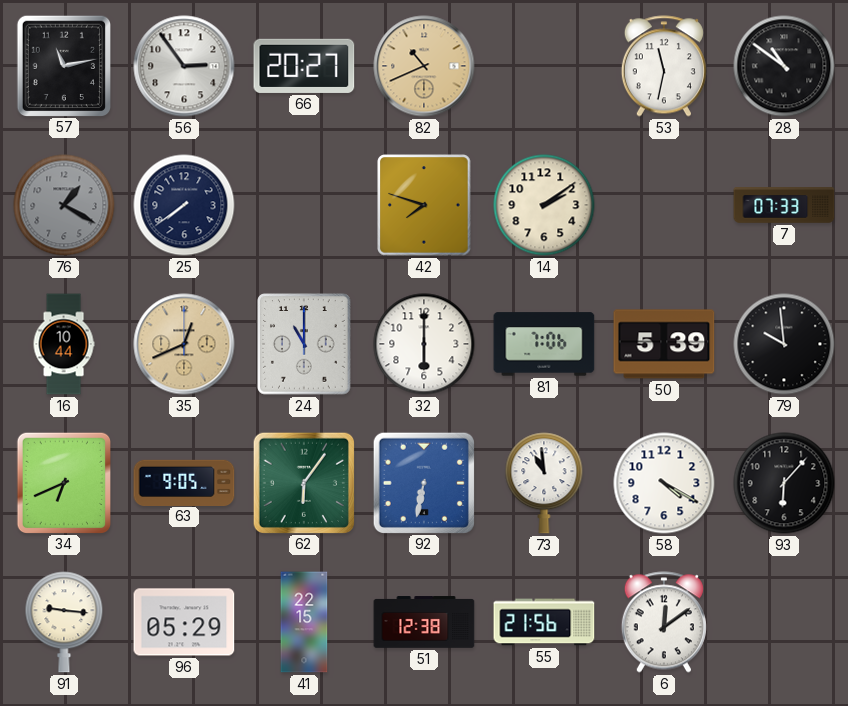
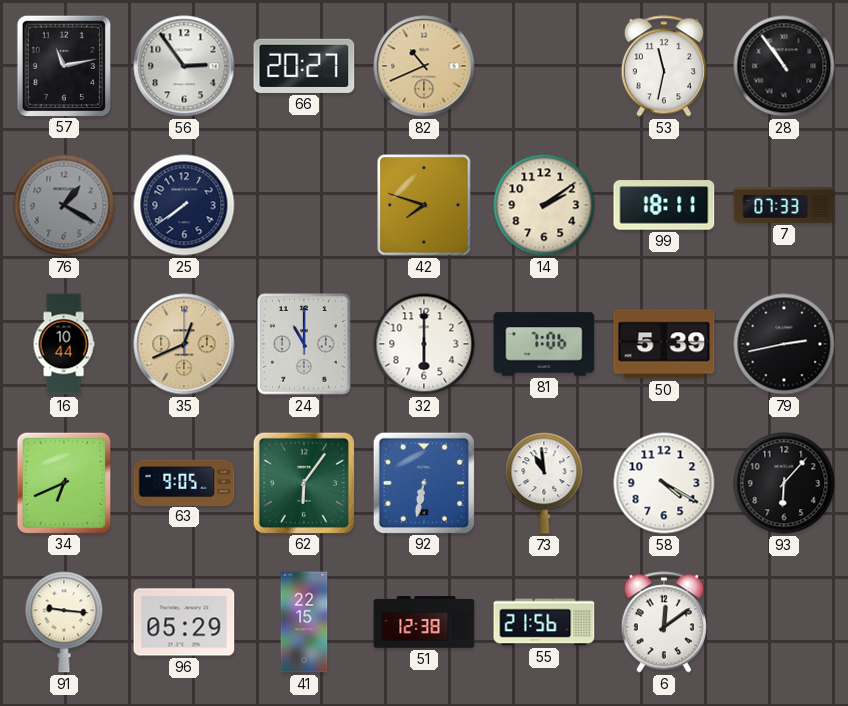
28: 10:51 -> 10:54 (784, 66)
99: none -> 18:11 (664, 205)
79: 9:59 -> 2:43 (784, 344)
